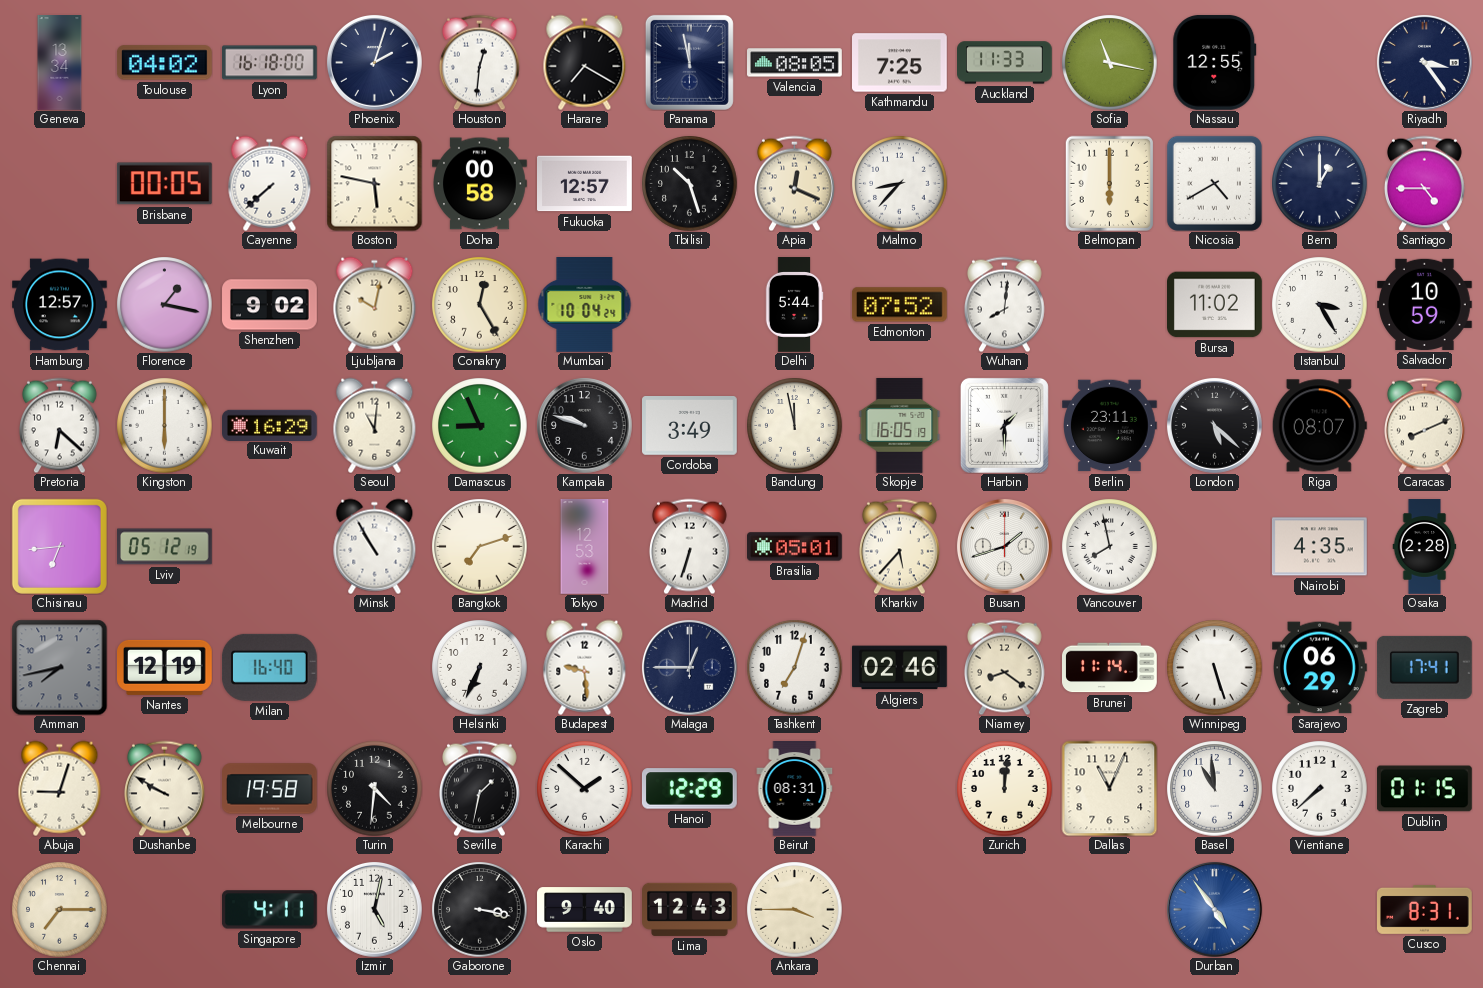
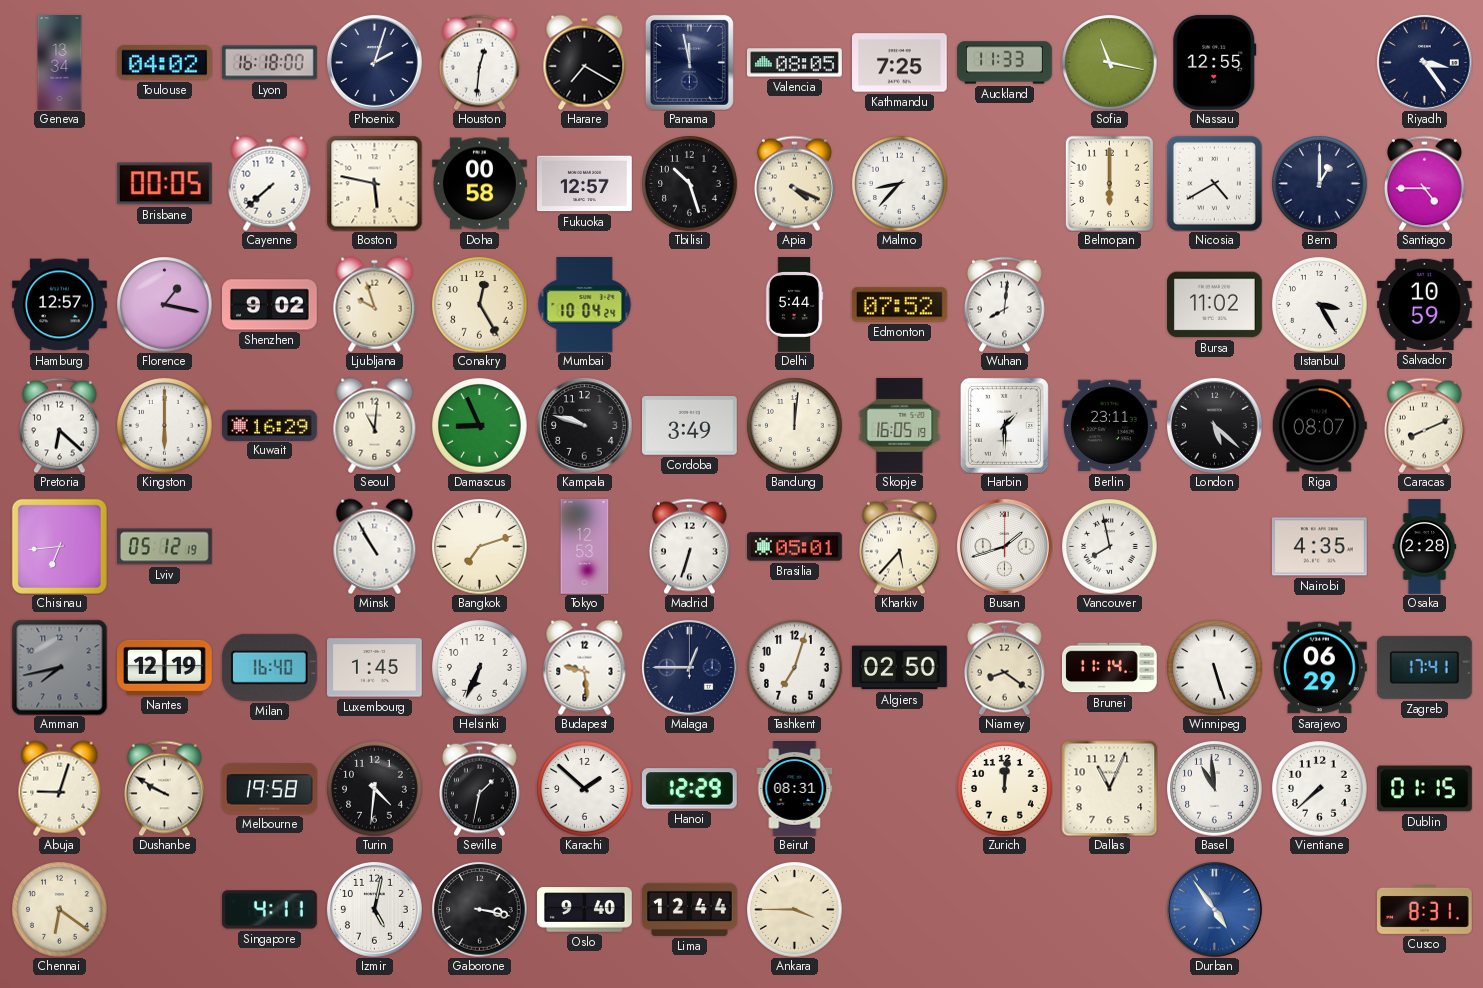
Apia: 12:19 -> 4:19 (794, 183)
Ljubljana: 10:02 -> 9:57 (375, 304)
Bandung: 11:58 -> 12:01 (794, 425)
Luxembourg: none -> 1:45 (375, 668)
Algiers: 02:46 -> 02:50 (899, 668)
Chennai: 7:15 -> 6:21 (59, 909)
Lima: 12:43 -> 12:44 (690, 909)
